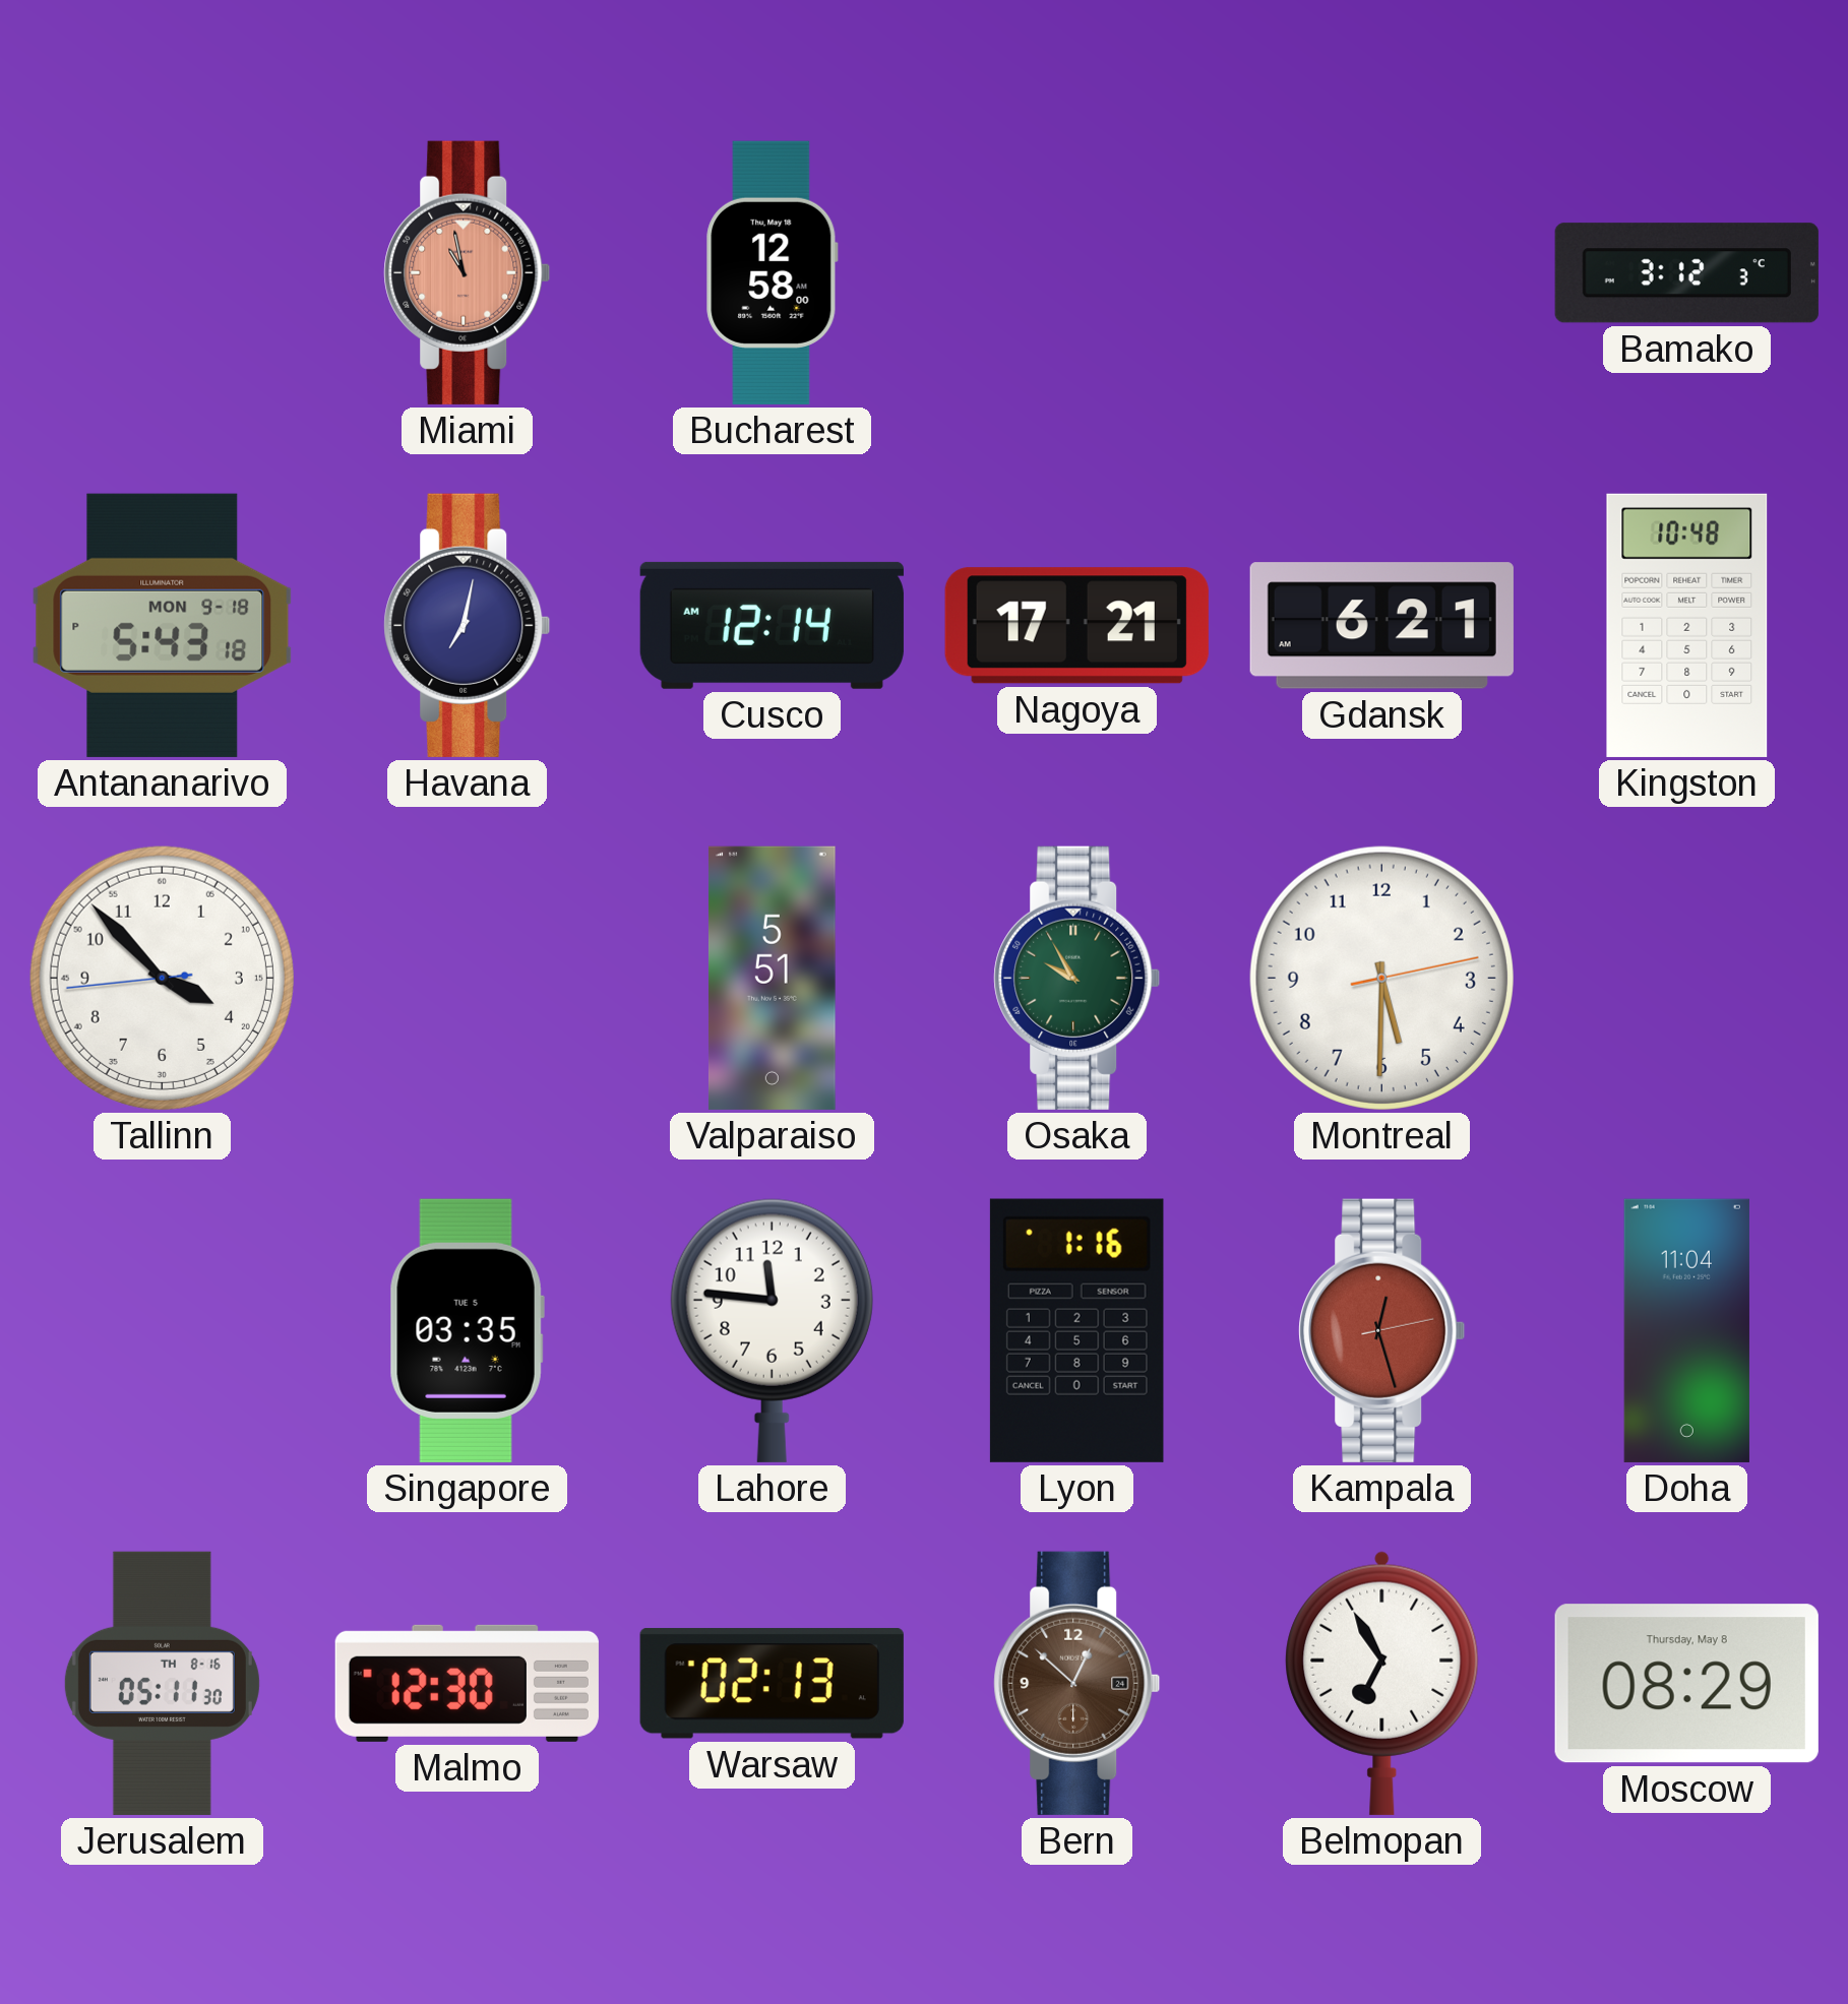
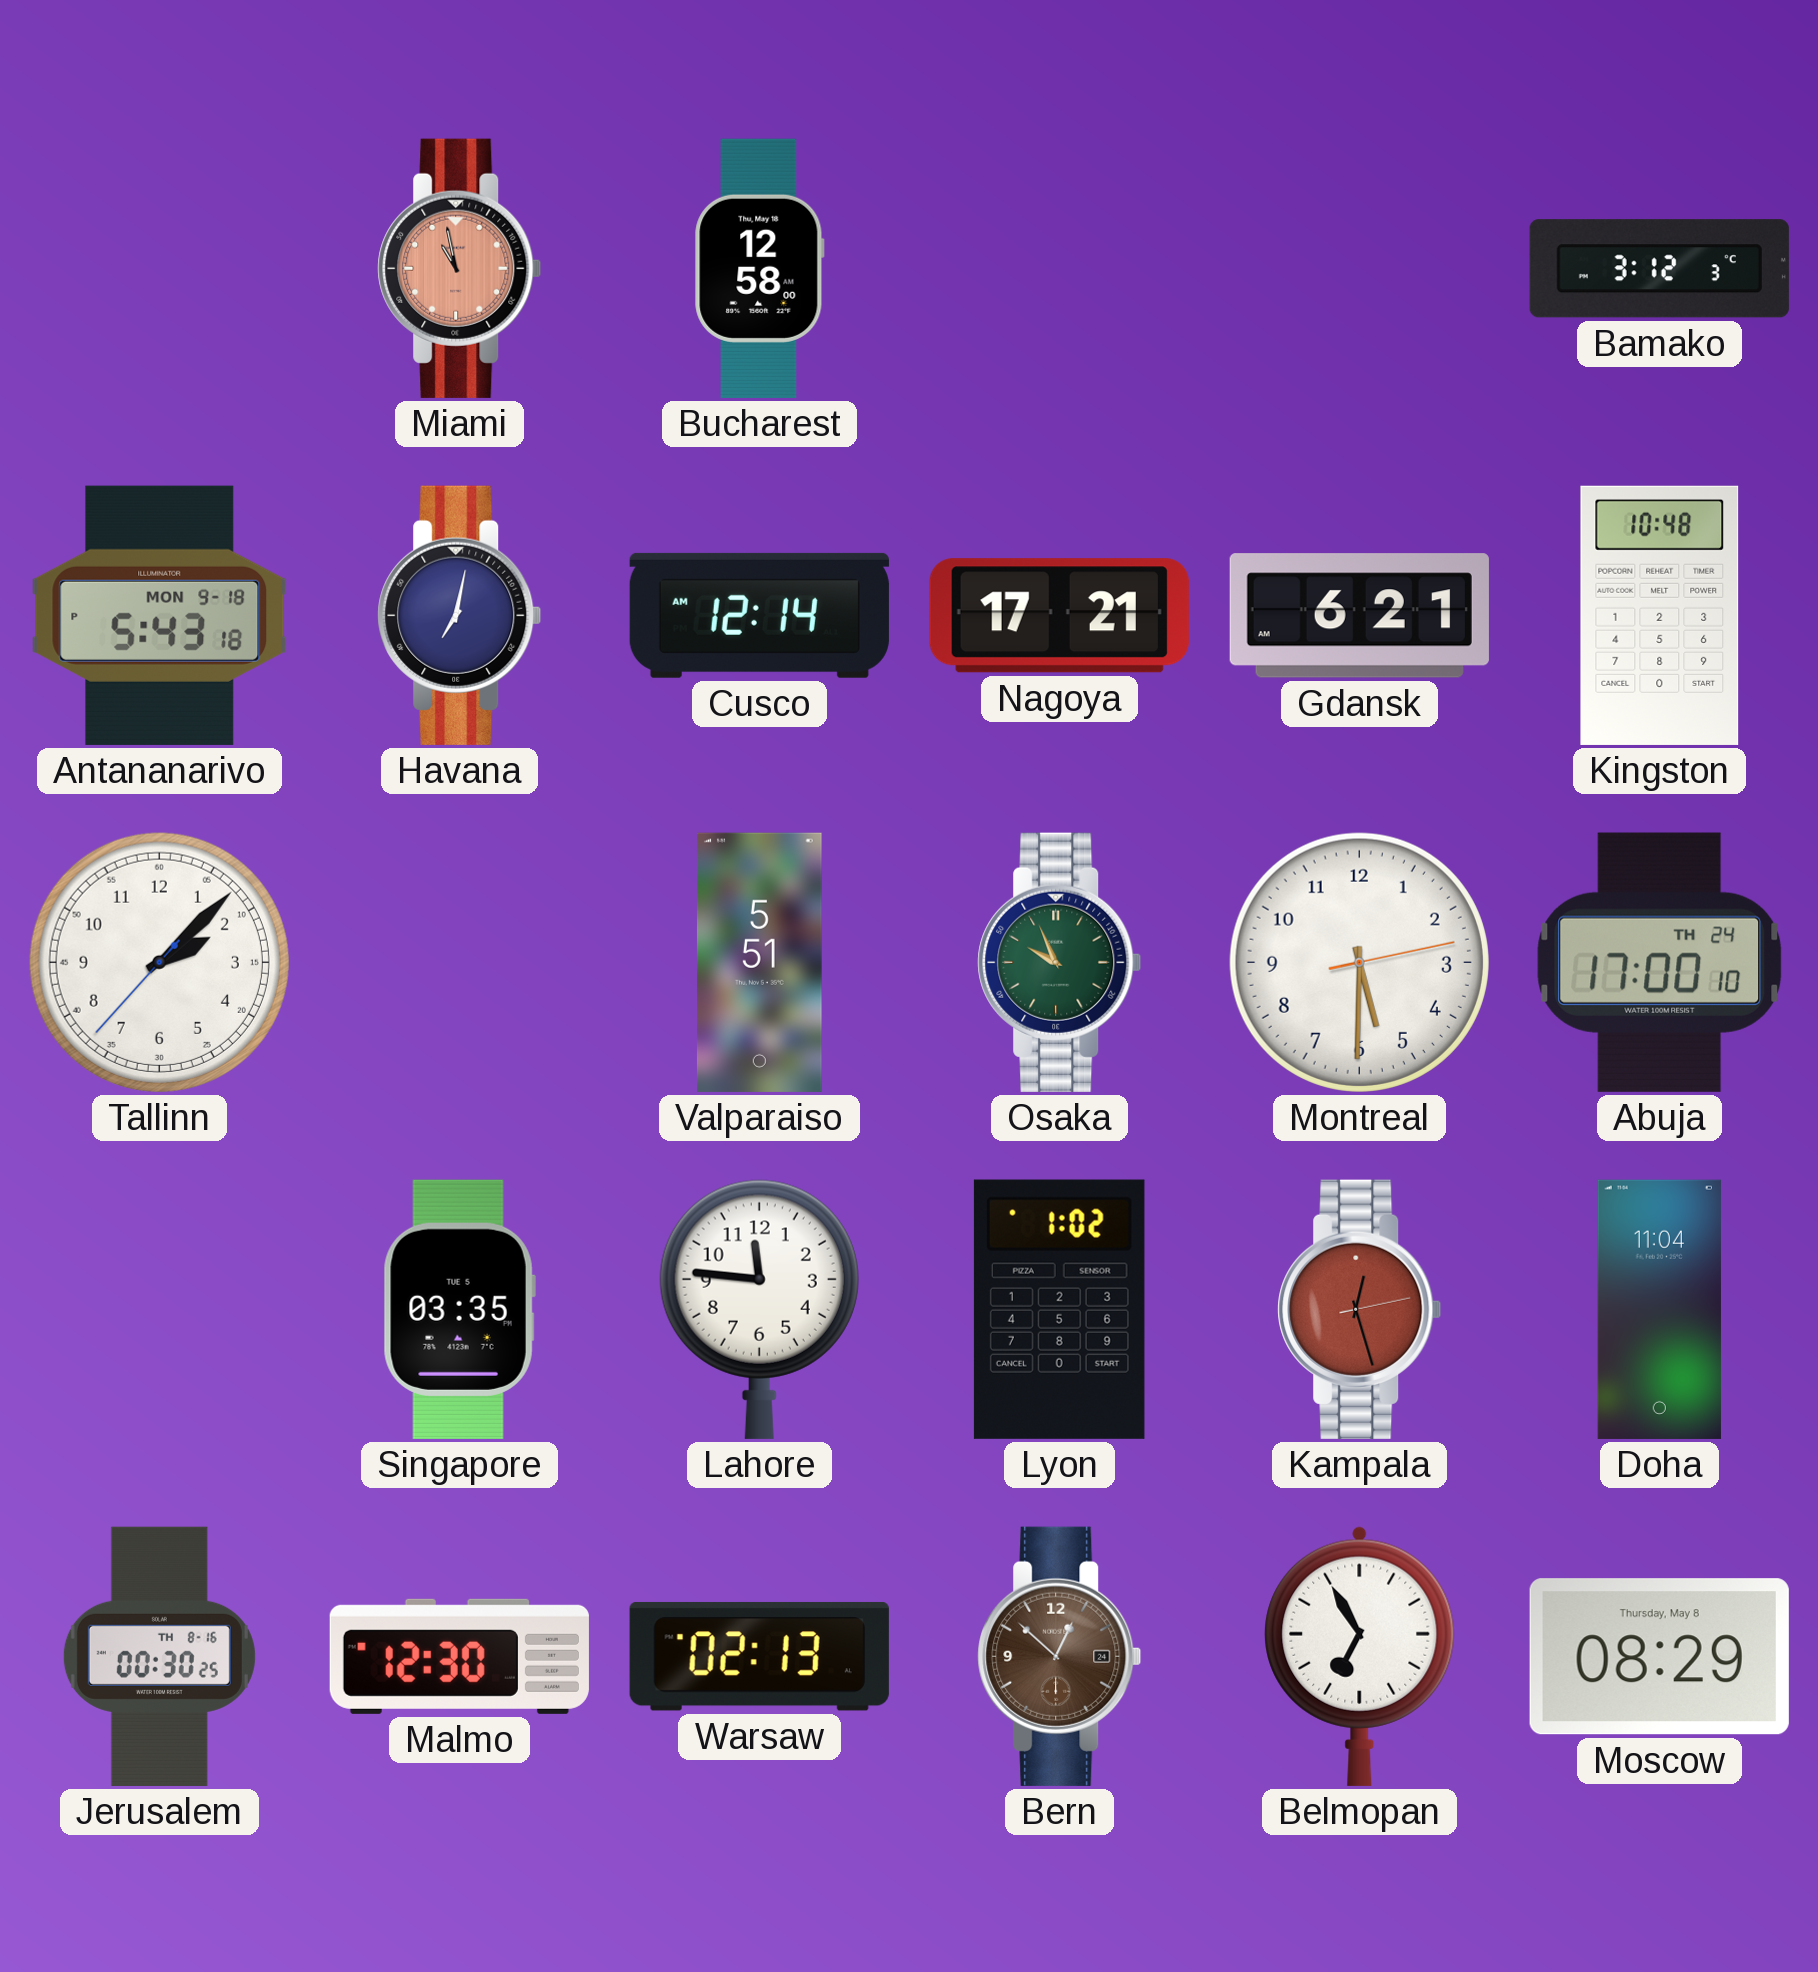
Tallinn: 3:52 -> 2:07 (159, 962)
Osaka: 9:55 -> 9:56 (1060, 962)
Abuja: none -> 17:00 (1660, 962)
Lyon: 1:16 -> 1:02 (1059, 1309)
Jerusalem: 05:11 -> 00:30 (159, 1656)
